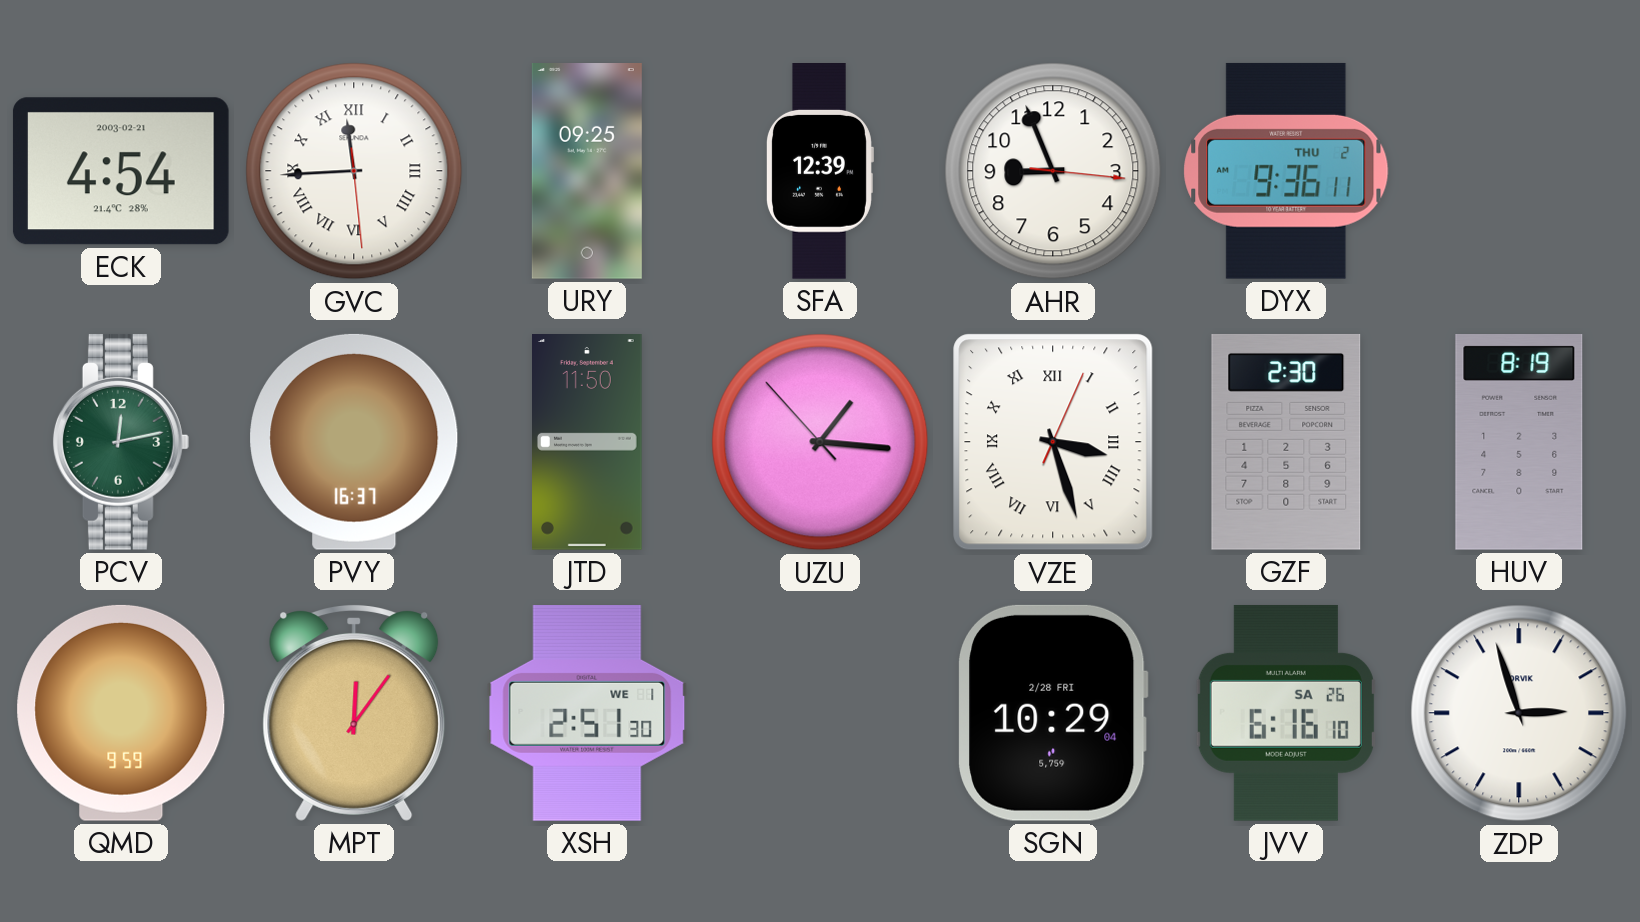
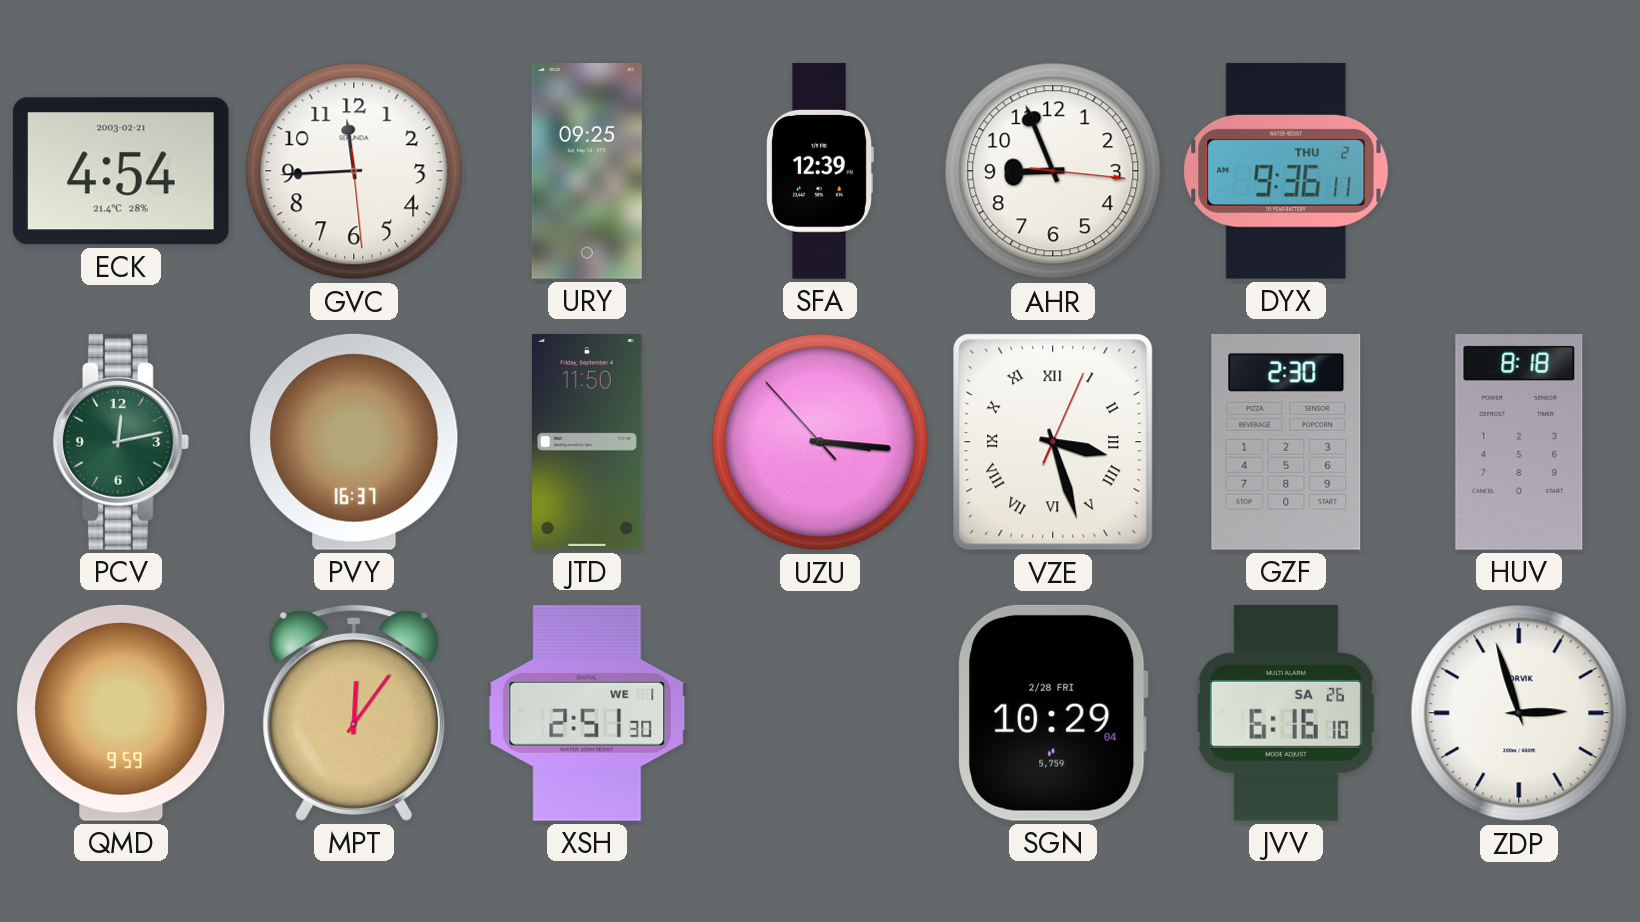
GVC numerals: Roman -> Arabic (354, 171)
UZU: 1:15 -> 3:15 (820, 442)
HUV: 8:19 -> 8:18 (1519, 443)
